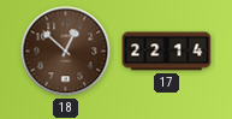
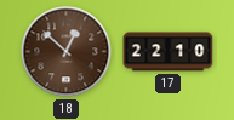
17: 22:14 -> 22:10 (169, 52)
